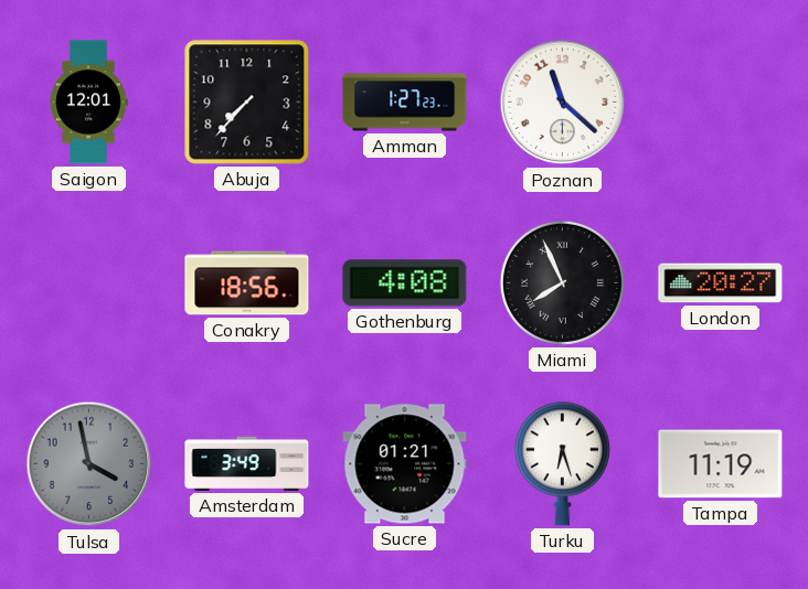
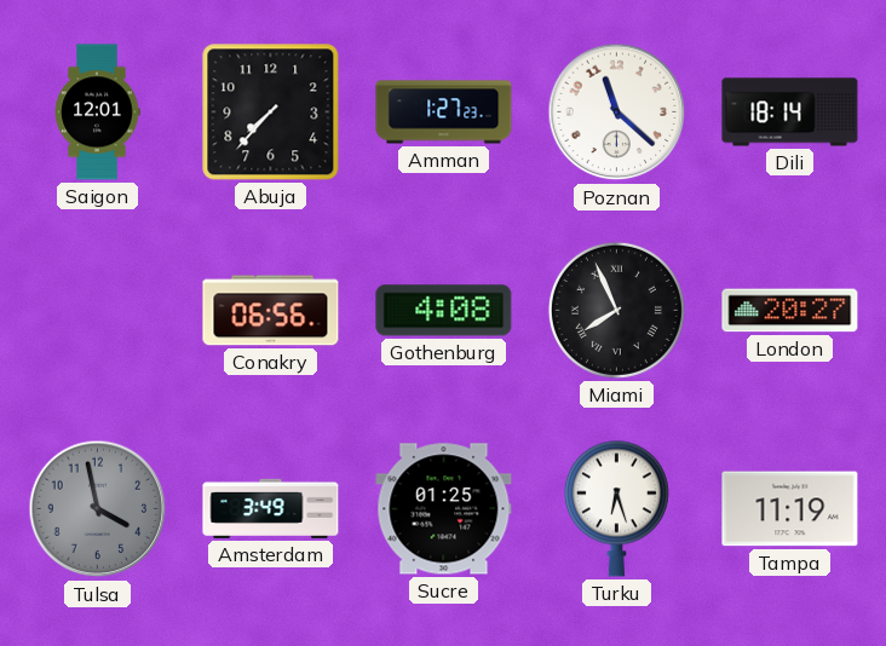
Dili: none -> 18:14 (790, 113)
Conakry: 18:56 -> 06:56 (271, 311)
Sucre: 01:21 -> 01:25 (444, 509)
